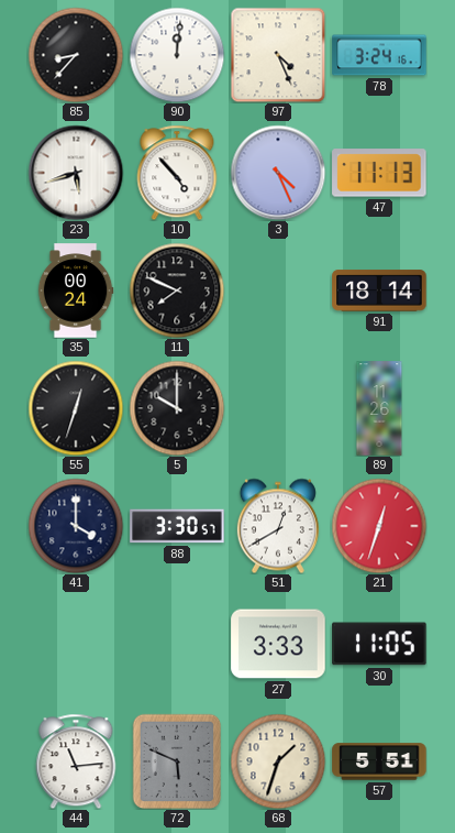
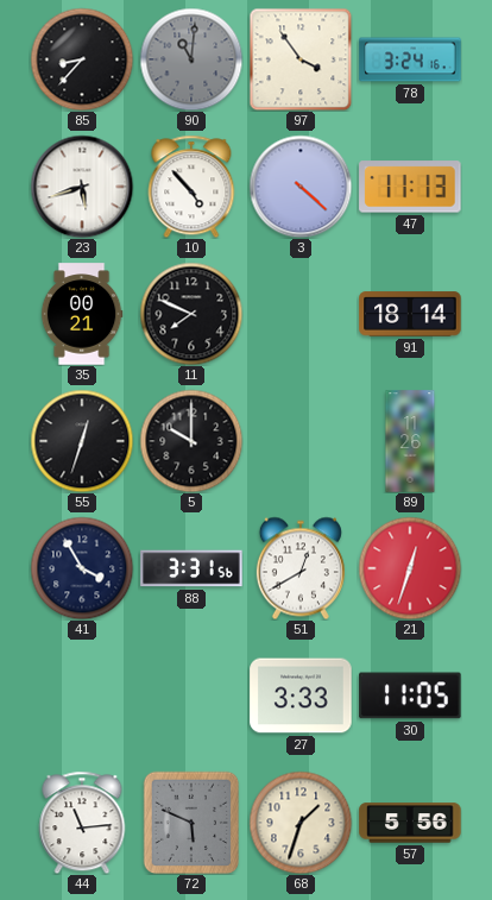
90: 12:01 -> 11:01 (191, 59)
90 dial: white -> grey (191, 59)
97: 4:26 -> 3:54 (301, 59)
3: 4:26 -> 4:22 (301, 187)
35: 00:24 -> 00:21 (82, 314)
41: 4:00 -> 3:55 (82, 568)
88: 3:30 -> 3:31 (191, 568)
57: 5:51 -> 5:56 (410, 823)
